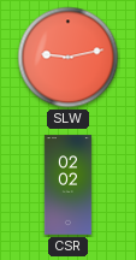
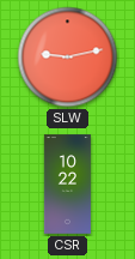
CSR: 02:02 -> 10:22 (67, 185)
